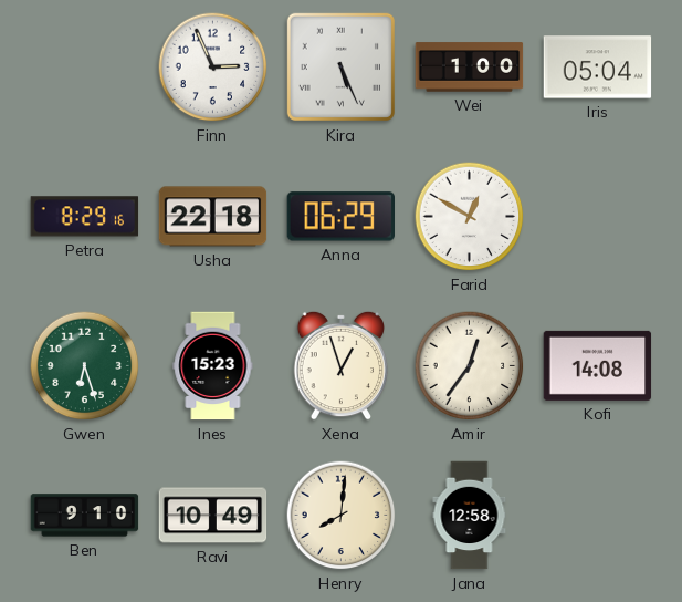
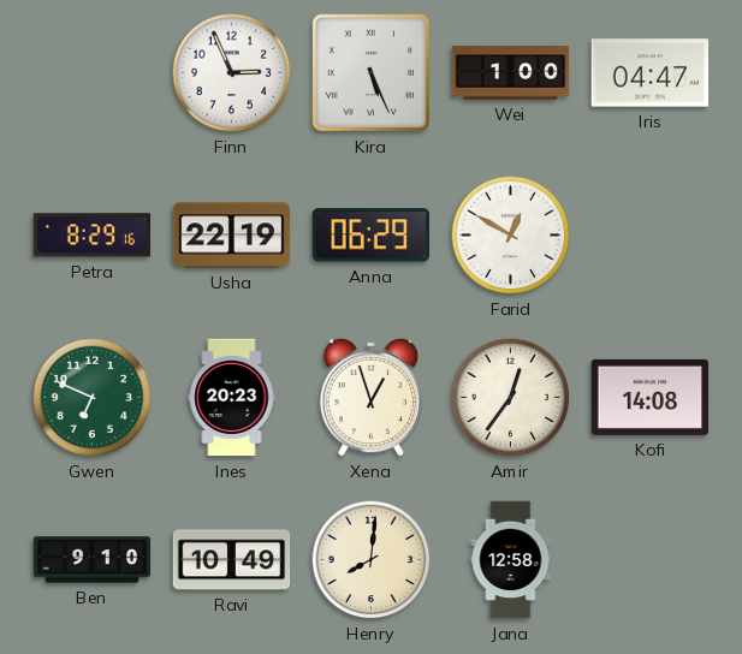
Iris: 05:04 -> 04:47 (651, 73)
Usha: 22:18 -> 22:19 (232, 236)
Gwen: 6:27 -> 6:49 (93, 398)
Ines: 15:23 -> 20:23 (232, 398)
